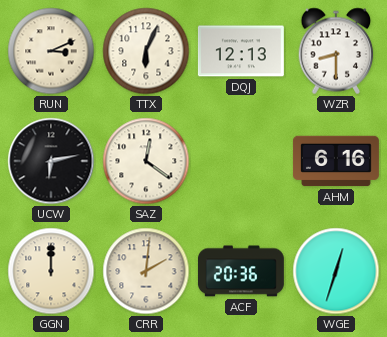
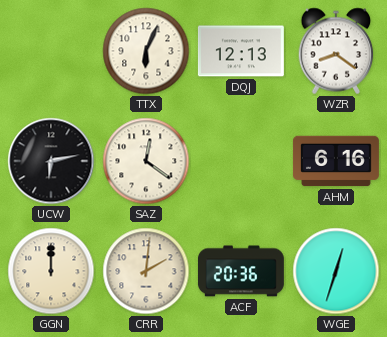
RUN: 3:11 -> none (51, 51)
WZR: 8:30 -> 8:21 (336, 51)
